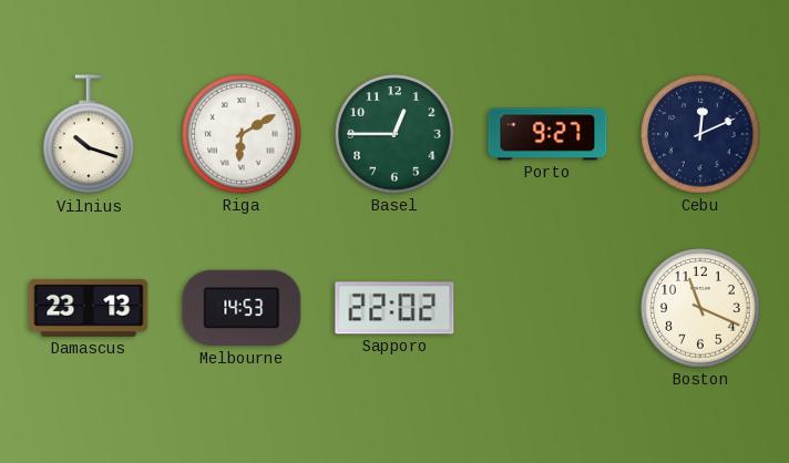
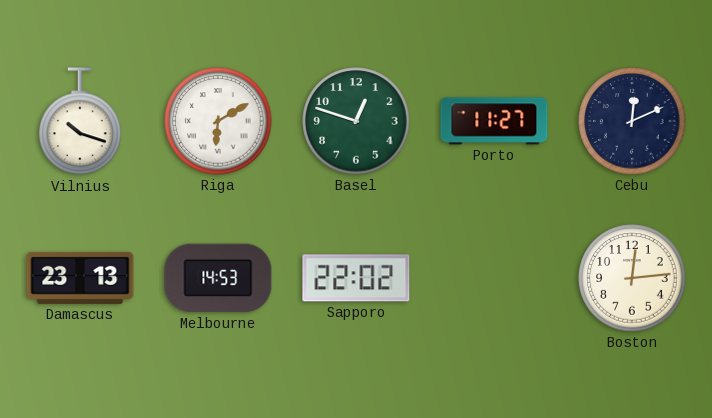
Basel: 12:45 -> 12:48 (356, 121)
Porto: 9:27 -> 11:27 (494, 121)
Boston: 11:19 -> 12:14 (632, 278)
